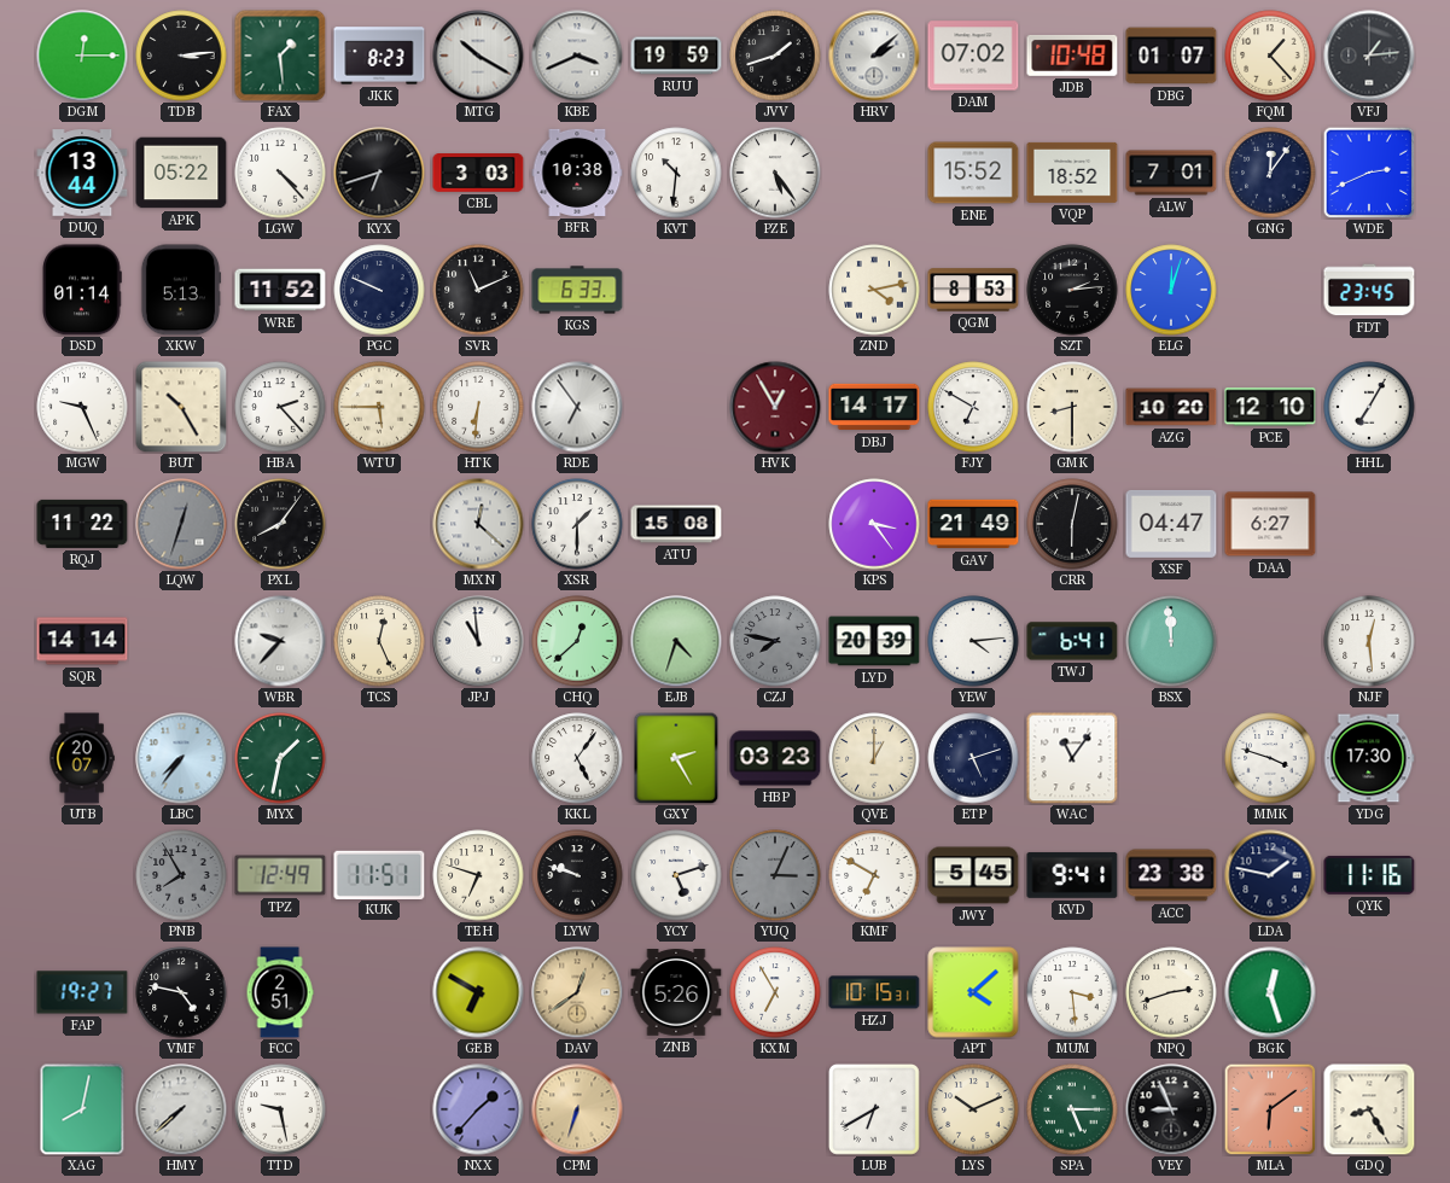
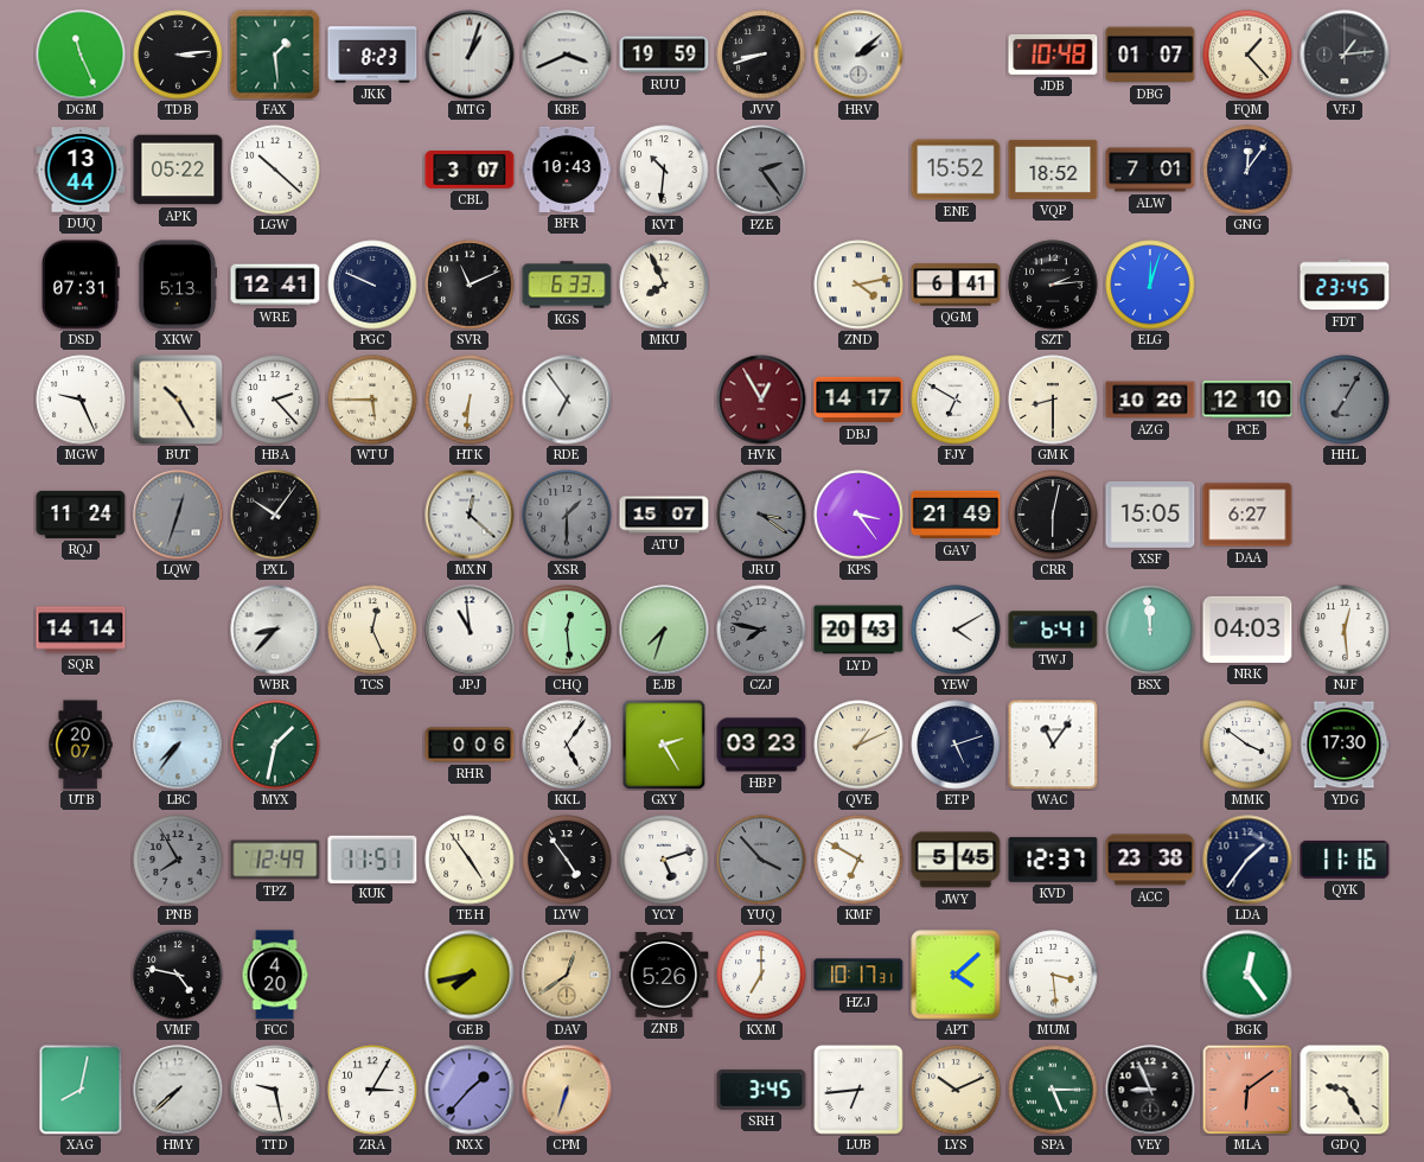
DGM: 12:15 -> 11:26 (81, 55)
MTG: 10:20 -> 1:03 (470, 55)
JVV: 1:42 -> 8:42 (761, 55)
DAM: 07:02 -> none (973, 56)
LGW: 4:23 -> 10:22 (275, 170)
KYX: 6:42 -> none (379, 173)
CBL: 3:03 -> 3:07 (470, 171)
BFR: 10:38 -> 10:43 (567, 170)
PZE: 5:24 -> 2:24 (761, 170)
PZE dial: white -> grey (761, 170)
WDE: 2:41 -> none (1369, 173)
DSD: 01:14 -> 07:31 (81, 285)
WRE: 11:52 -> 12:41 (275, 285)
MKU: none -> 7:56 (664, 285)
QGM: 8:53 -> 6:41 (956, 285)
HHL dial: white -> grey (1345, 400)
RQJ: 11:22 -> 11:24 (81, 515)
PXL: 8:06 -> 10:06 (275, 515)
XSR dial: white -> grey (567, 515)
ATU: 15:08 -> 15:07 (664, 515)
JRU: none -> 3:21 (761, 515)
XSF: 04:47 -> 15:05 (1150, 515)
WBR: 9:37 -> 8:37 (275, 630)
CHQ: 12:38 -> 12:29 (567, 630)
EJB: 4:33 -> 7:33 (664, 630)
LYD: 20:39 -> 20:43 (858, 630)
YEW: 4:14 -> 4:10 (956, 630)
NRK: none -> 04:03 (1247, 630)
RHR: none -> 0:06 (470, 745)
QVE: 1:00 -> 1:11 (858, 745)
MMK: 3:48 -> 3:51 (1247, 745)
TEH: 6:48 -> 4:54 (470, 860)
LYW: 9:48 -> 4:54 (567, 860)
YUQ: 3:04 -> 3:53 (761, 860)
KVD: 9:41 -> 12:37 (1053, 860)
LDA: 1:47 -> 1:36 (1247, 860)
FAP: 19:27 -> none (82, 992)
FCC: 2:51 -> 4:20 (275, 975)
GEB: 6:50 -> 7:43 (470, 975)
KXM: 6:55 -> 7:00 (761, 975)
HZJ: 10:15 -> 10:17 (858, 975)
NPQ: 2:42 -> none (1171, 992)
BGK: 12:27 -> 12:24 (1247, 975)
ZRA: none -> 3:05 (372, 1090)
SRH: none -> 3:45 (761, 1090)
LUB: 6:40 -> 6:44 (858, 1090)
GDQ: 8:25 -> 9:25 (1345, 1090)
